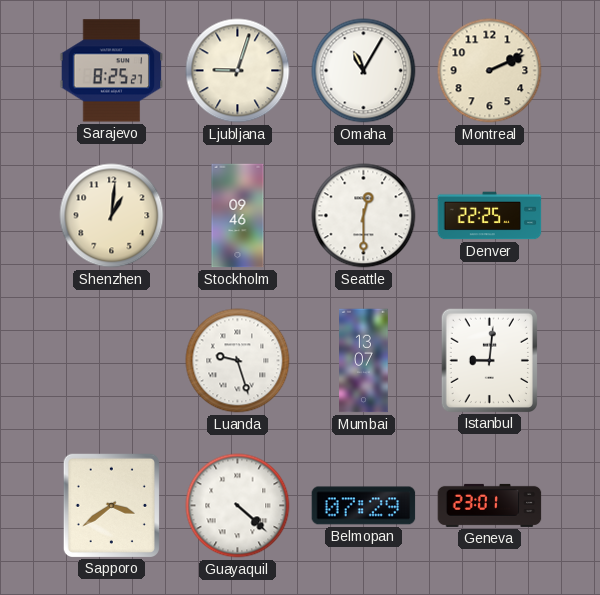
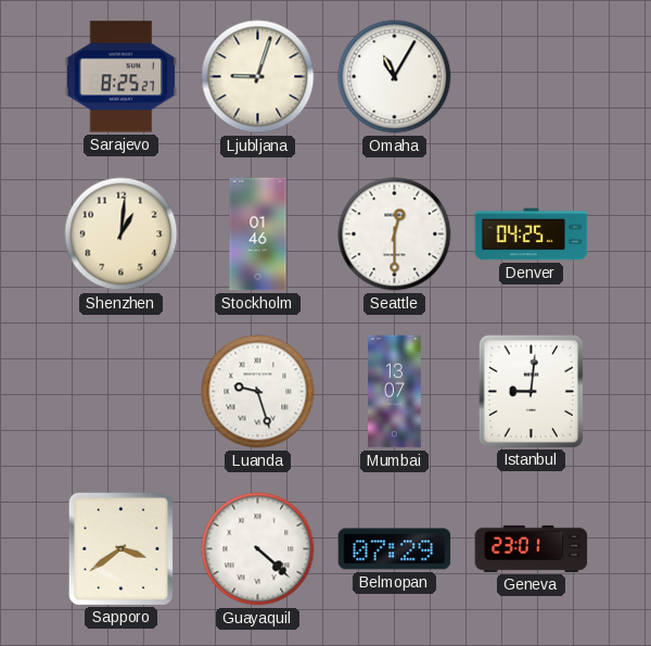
Montreal: 2:11 -> none (490, 71)
Stockholm: 09:46 -> 01:46 (258, 235)
Denver: 22:25 -> 04:25 (532, 235)
